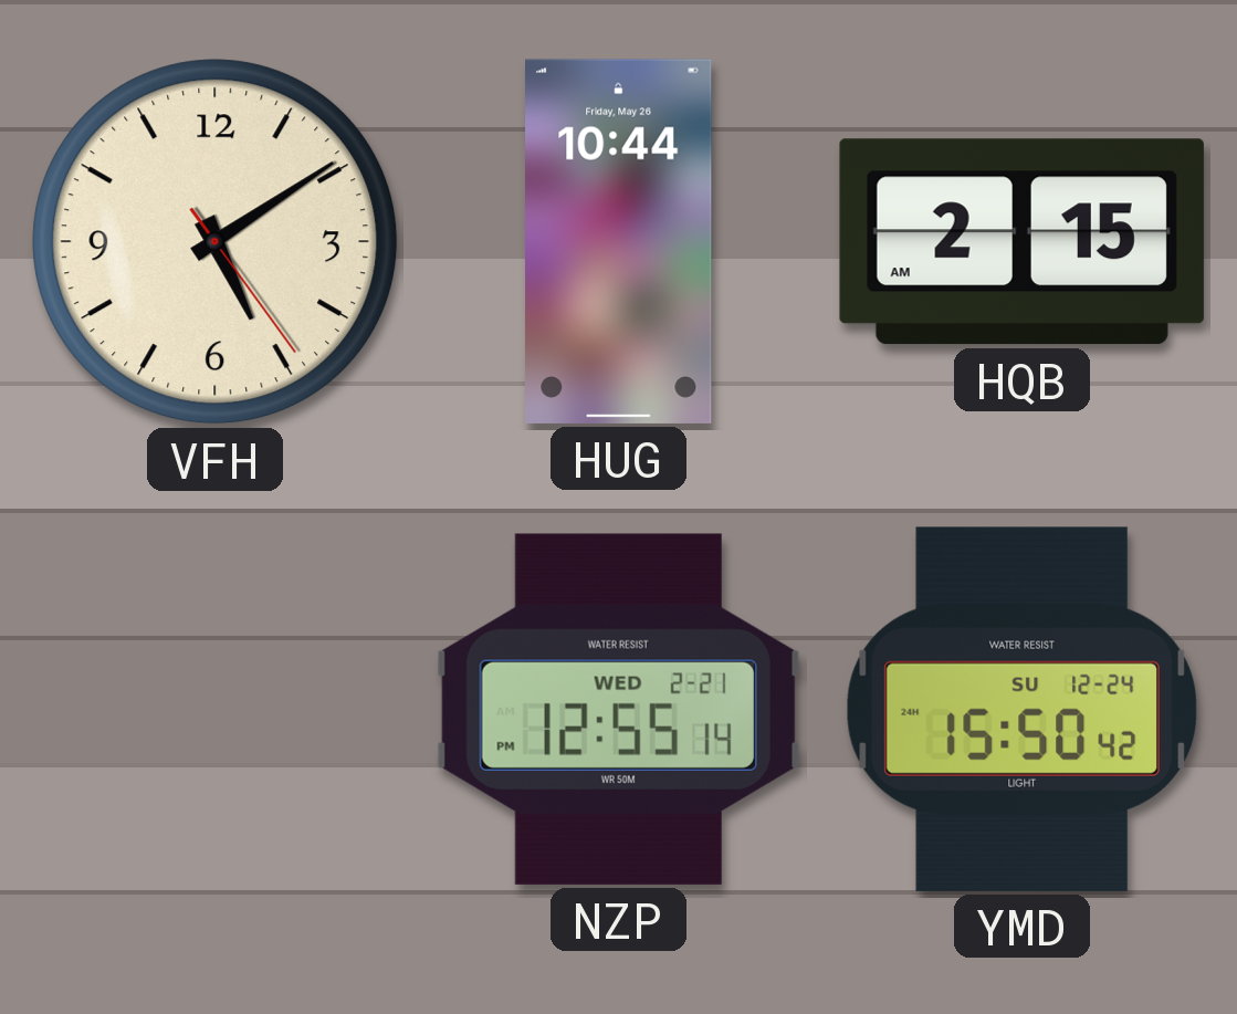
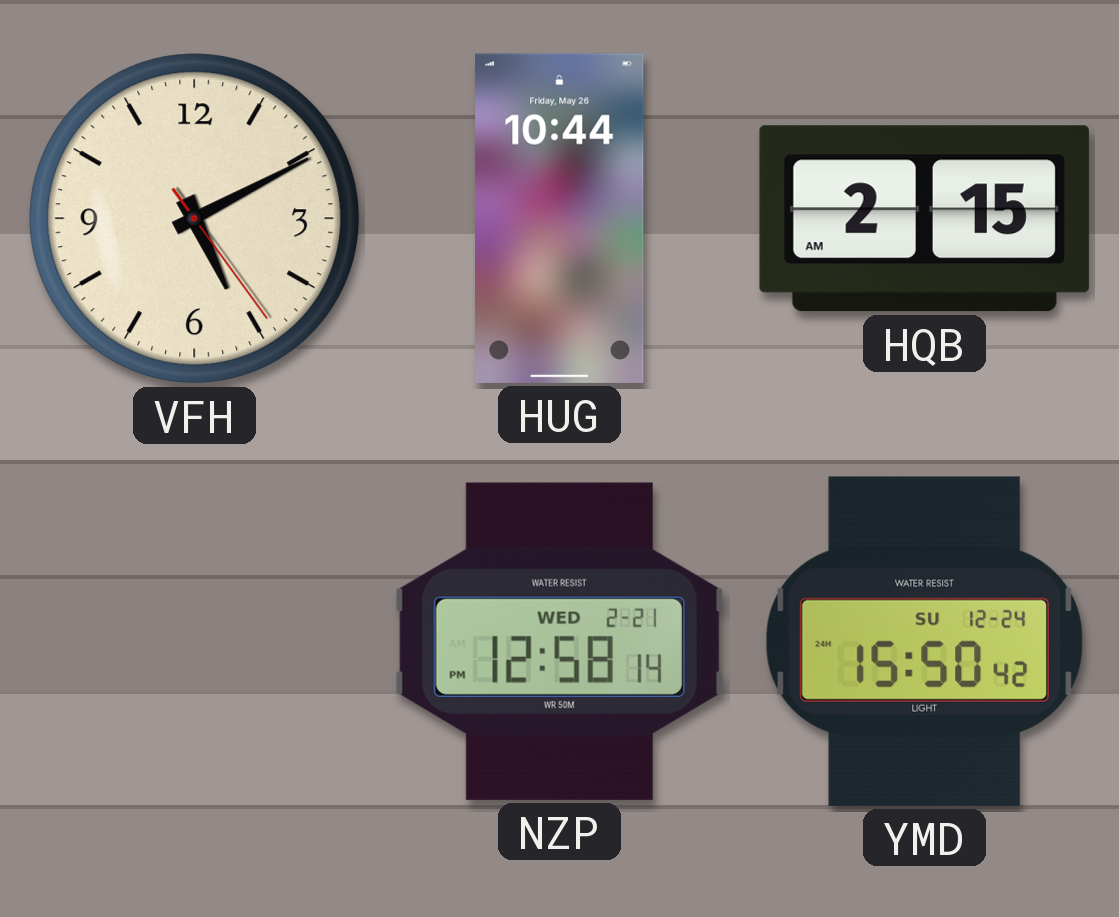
VFH: 5:09 -> 5:10 (195, 219)
NZP: 12:55 -> 12:58 (559, 641)
